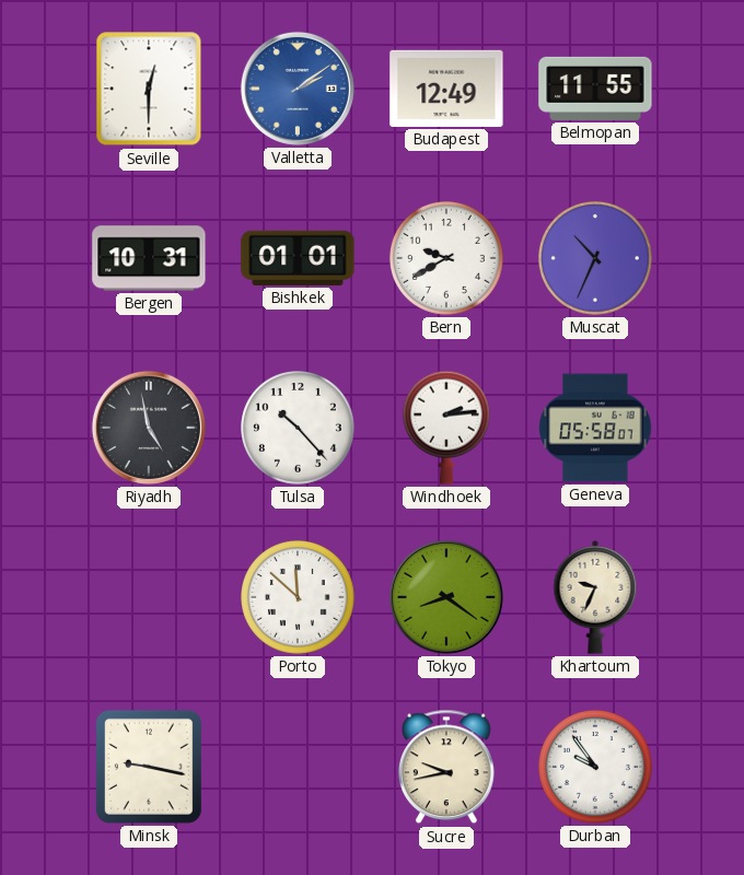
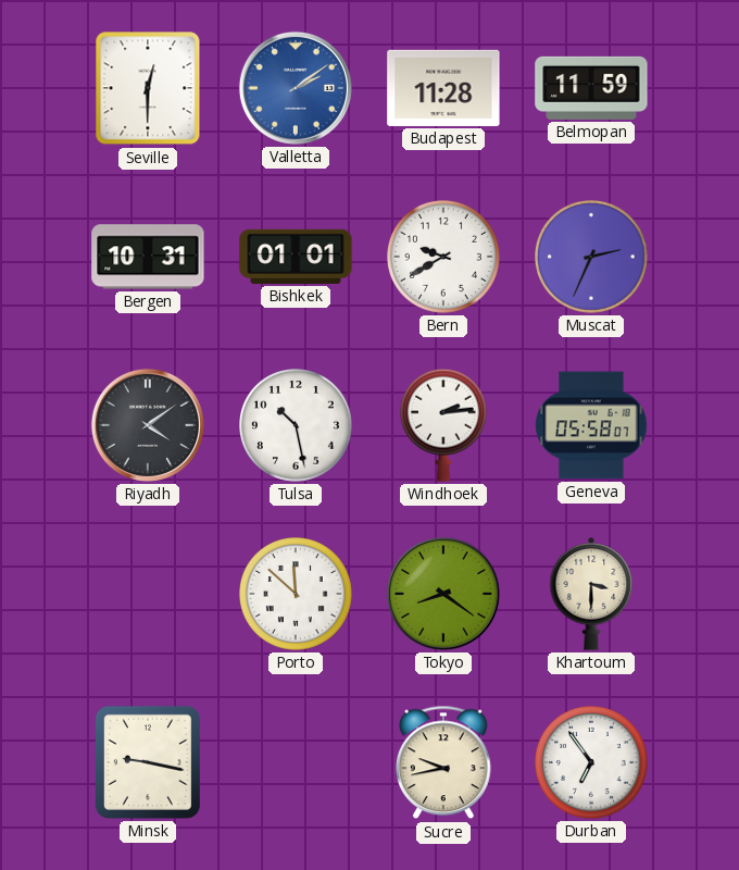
Budapest: 12:49 -> 11:28 (443, 88)
Belmopan: 11:55 -> 11:59 (591, 88)
Muscat: 10:34 -> 2:34 (592, 258)
Riyadh: 4:58 -> 4:09 (148, 425)
Tulsa: 10:23 -> 10:28 (297, 426)
Khartoum: 9:34 -> 3:30 (591, 595)
Durban: 9:54 -> 6:54 (592, 763)
